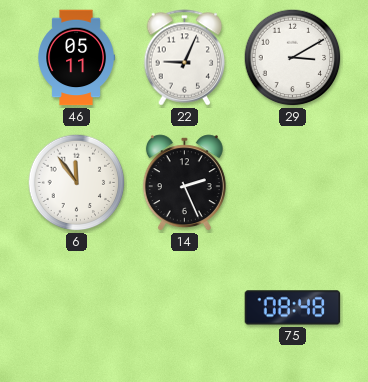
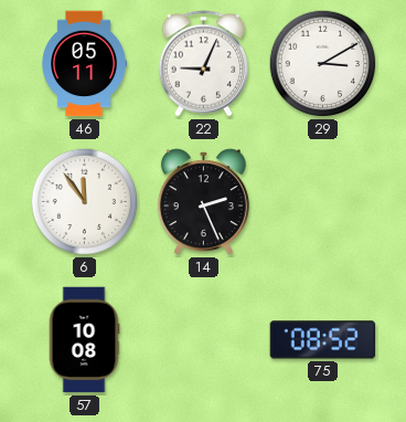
57: none -> 10:08 (84, 340)
75: 08:48 -> 08:52 (323, 340)
